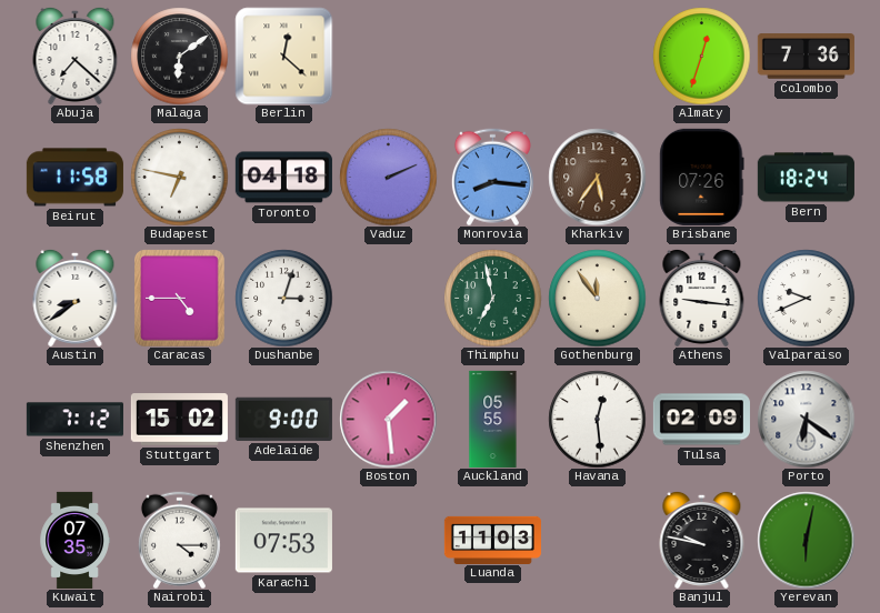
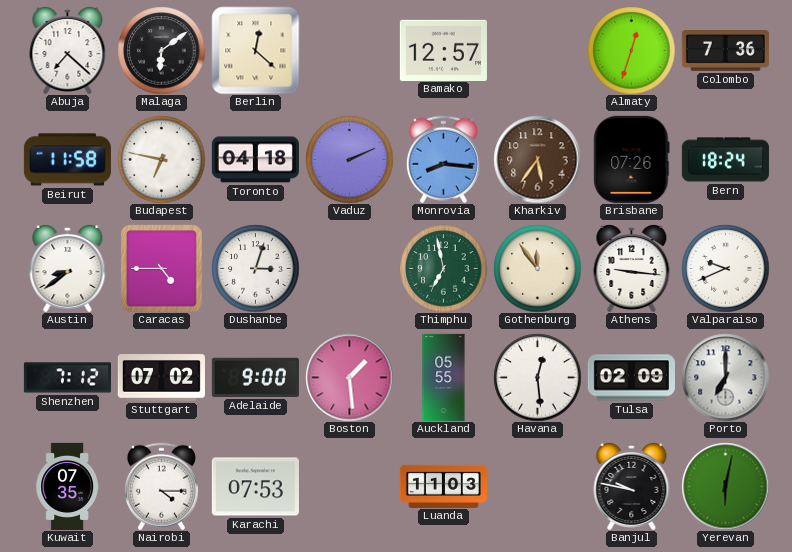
Bamako: none -> 12:57 (443, 50)
Stuttgart: 15:02 -> 07:02 (161, 378)
Porto: 6:21 -> 7:00 (725, 377)
